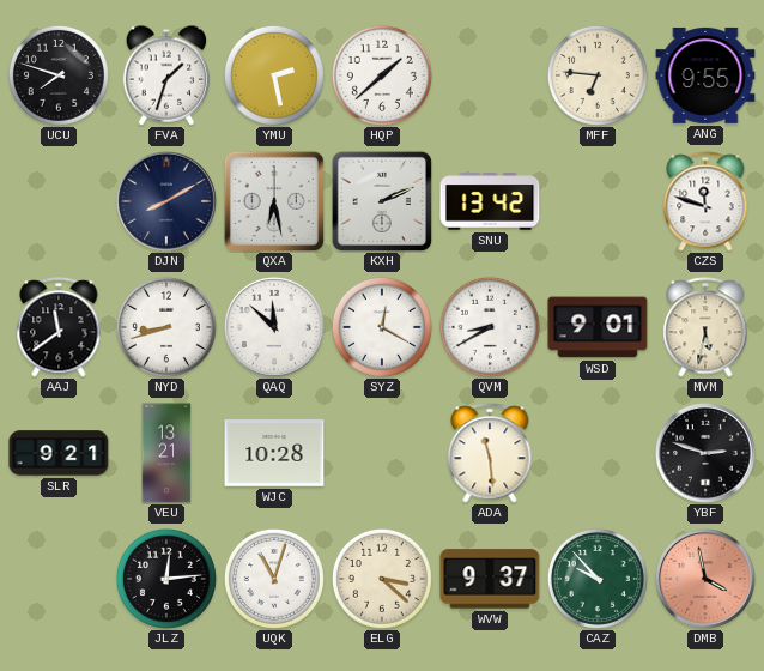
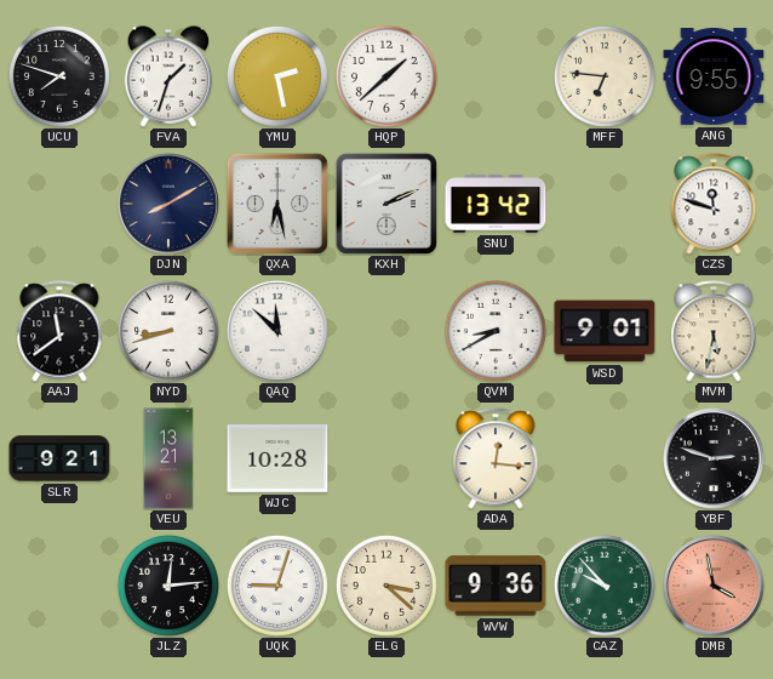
SYZ: 12:20 -> none (382, 327)
ADA: 11:29 -> 12:16 (496, 458)
UQK: 11:03 -> 9:03 (277, 586)
WVW: 9:37 -> 9:36 (496, 586)
